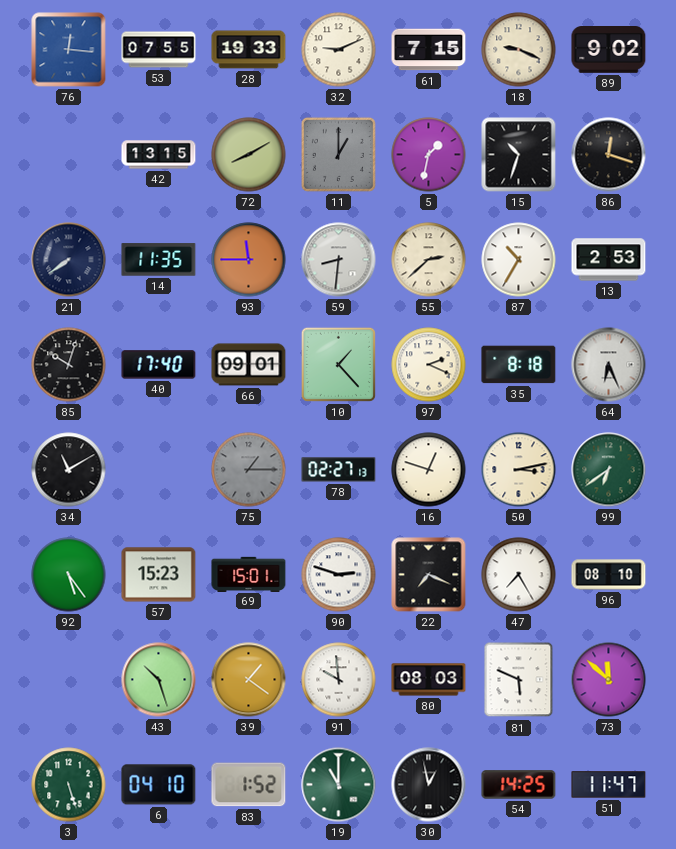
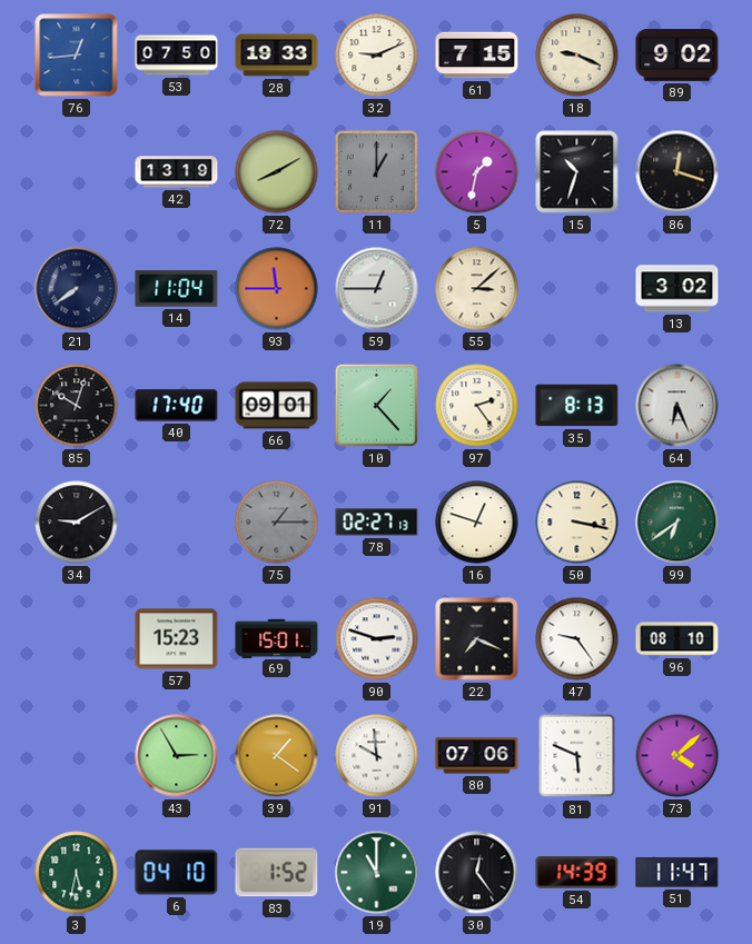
76: 12:16 -> 12:44 (77, 56)
53: 07:55 -> 07:50 (177, 56)
42: 13:15 -> 13:19 (177, 172)
14: 11:35 -> 11:04 (177, 289)
59: 8:31 -> 12:45 (377, 289)
55: 2:38 -> 3:08 (477, 289)
87: 10:35 -> none (519, 260)
13: 2:53 -> 3:02 (677, 289)
97: 2:19 -> 2:24 (477, 406)
35: 8:18 -> 8:13 (577, 406)
34: 11:10 -> 9:10 (77, 523)
50: 3:13 -> 3:17 (577, 523)
92: 5:24 -> none (69, 575)
47: 7:25 -> 9:24 (577, 639)
43: 10:27 -> 2:55 (177, 756)
80: 08:03 -> 07:06 (477, 756)
73: 11:52 -> 4:08 (677, 756)
3: 5:27 -> 5:32 (77, 873)
30: 12:58 -> 12:24 (477, 873)
54: 14:25 -> 14:39 (577, 873)
